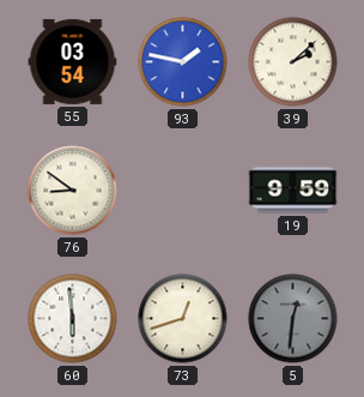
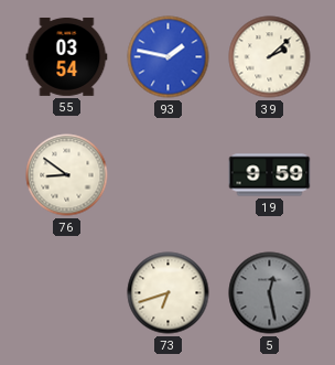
60: 5:59 -> none (73, 319)
73: 12:42 -> 6:42 (169, 293)
5: 12:31 -> 12:28 (270, 293)
